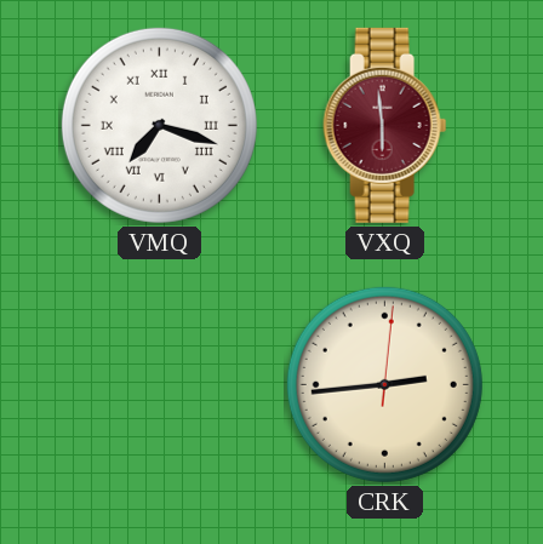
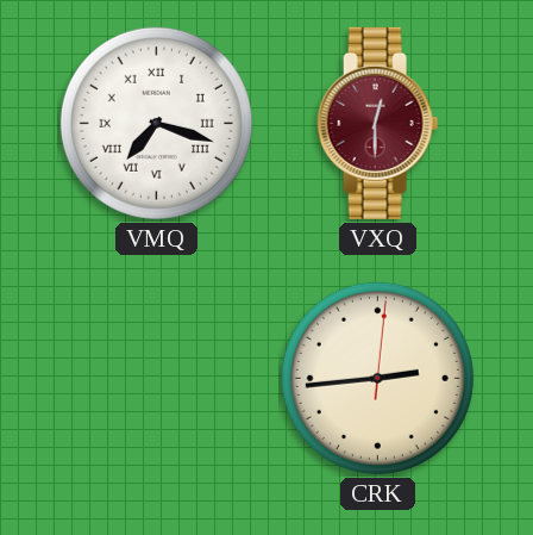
VXQ: 5:59 -> 12:30 (378, 123)
